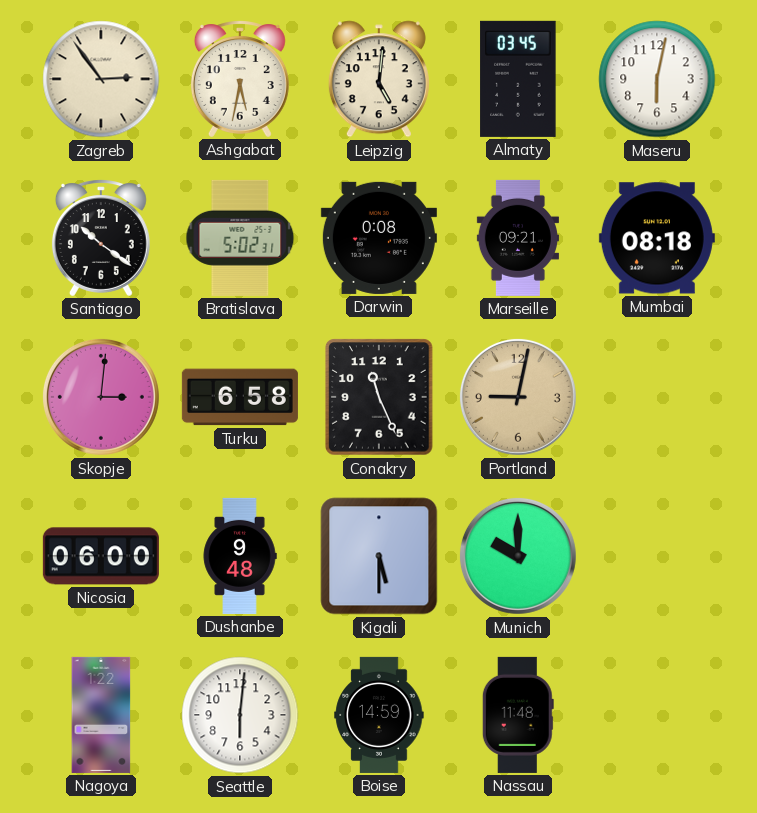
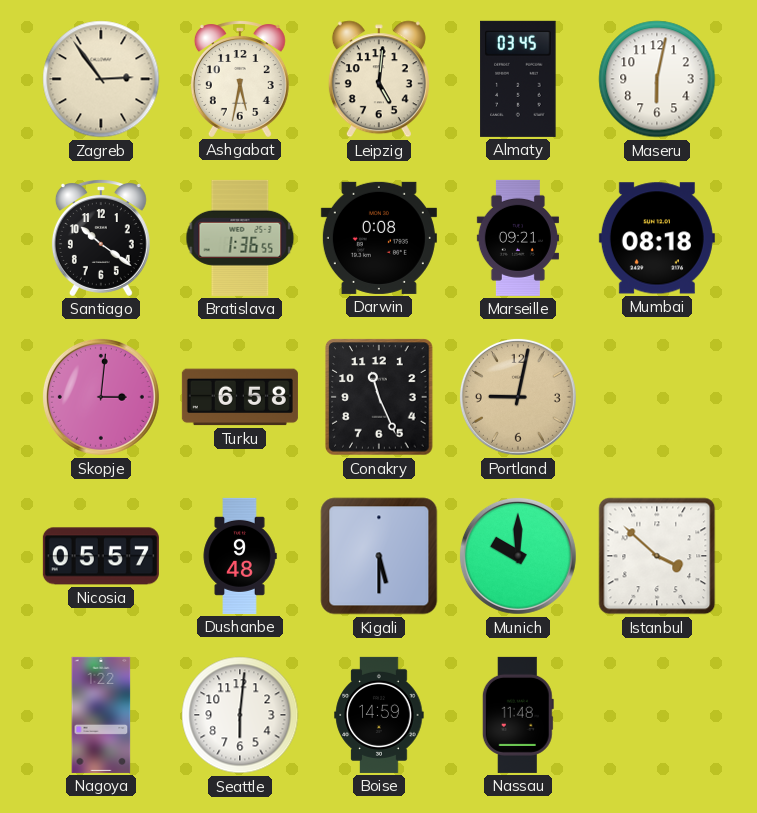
Bratislava: 5:02 -> 1:36 (240, 238)
Nicosia: 06:00 -> 05:57 (101, 556)
Istanbul: none -> 3:52 (657, 556)
